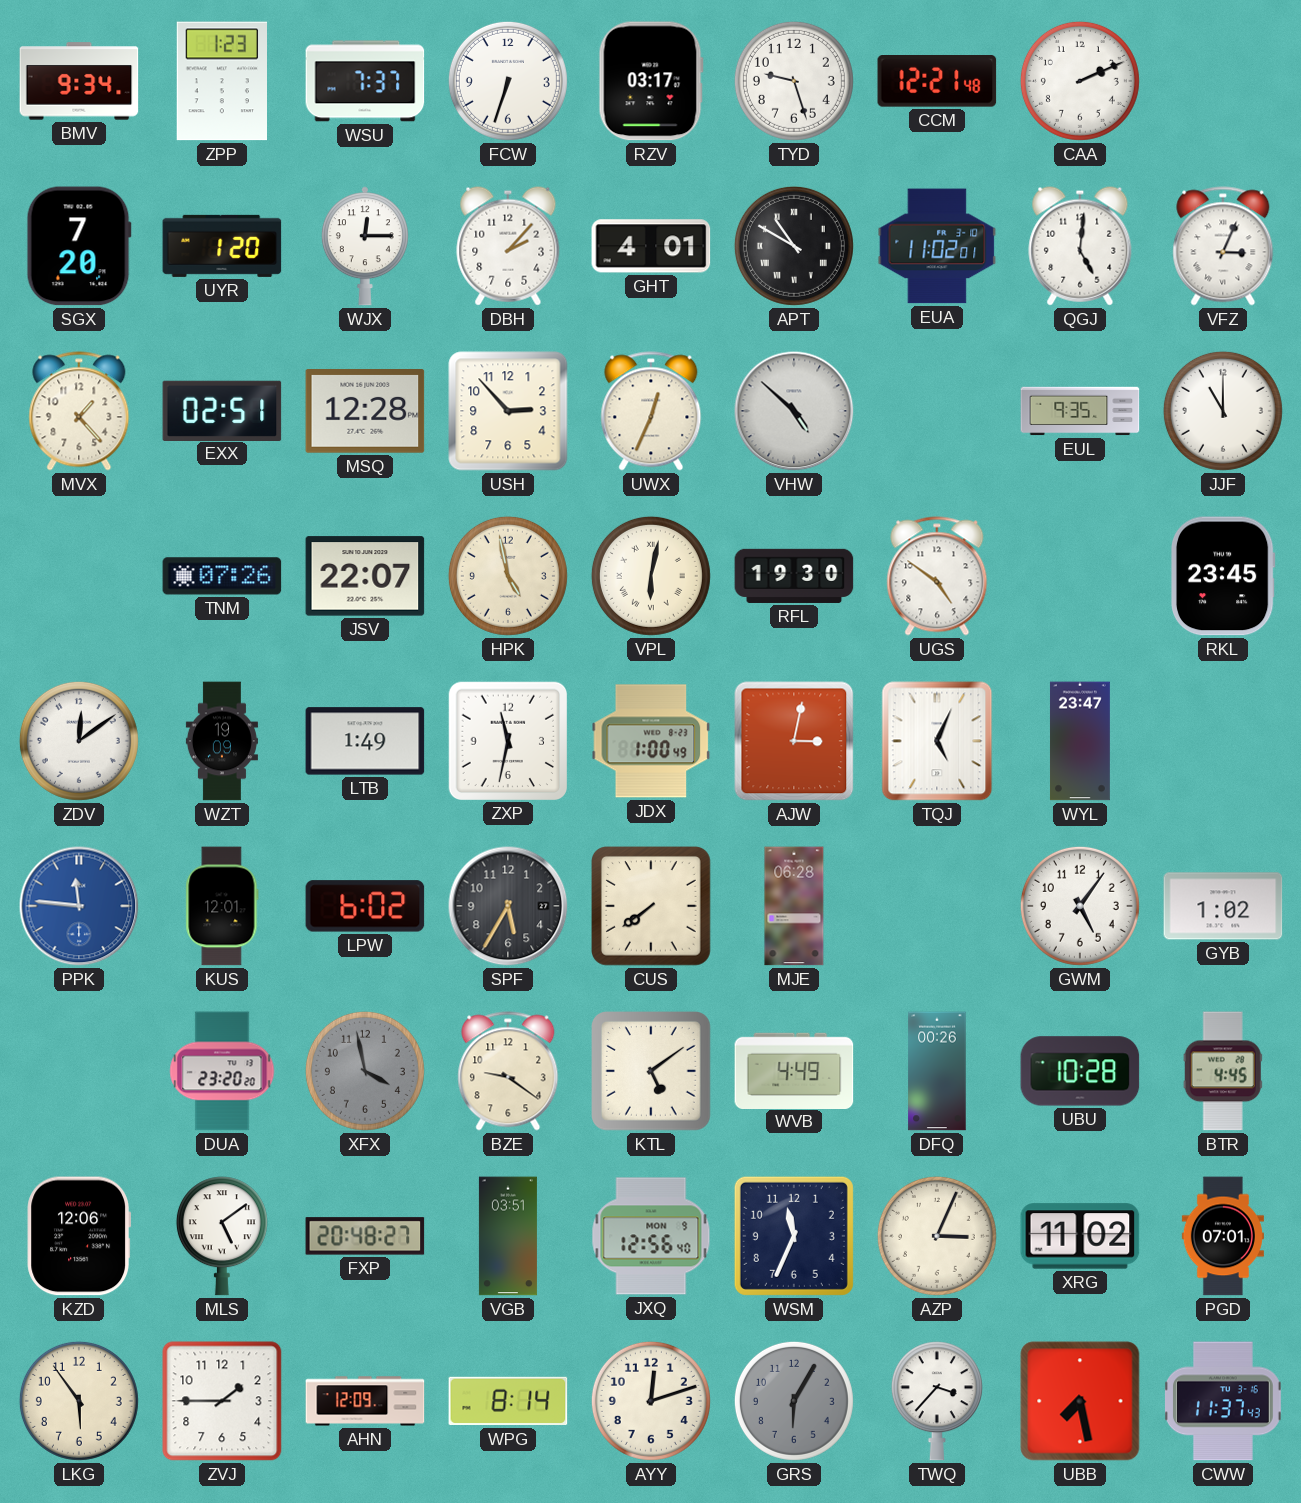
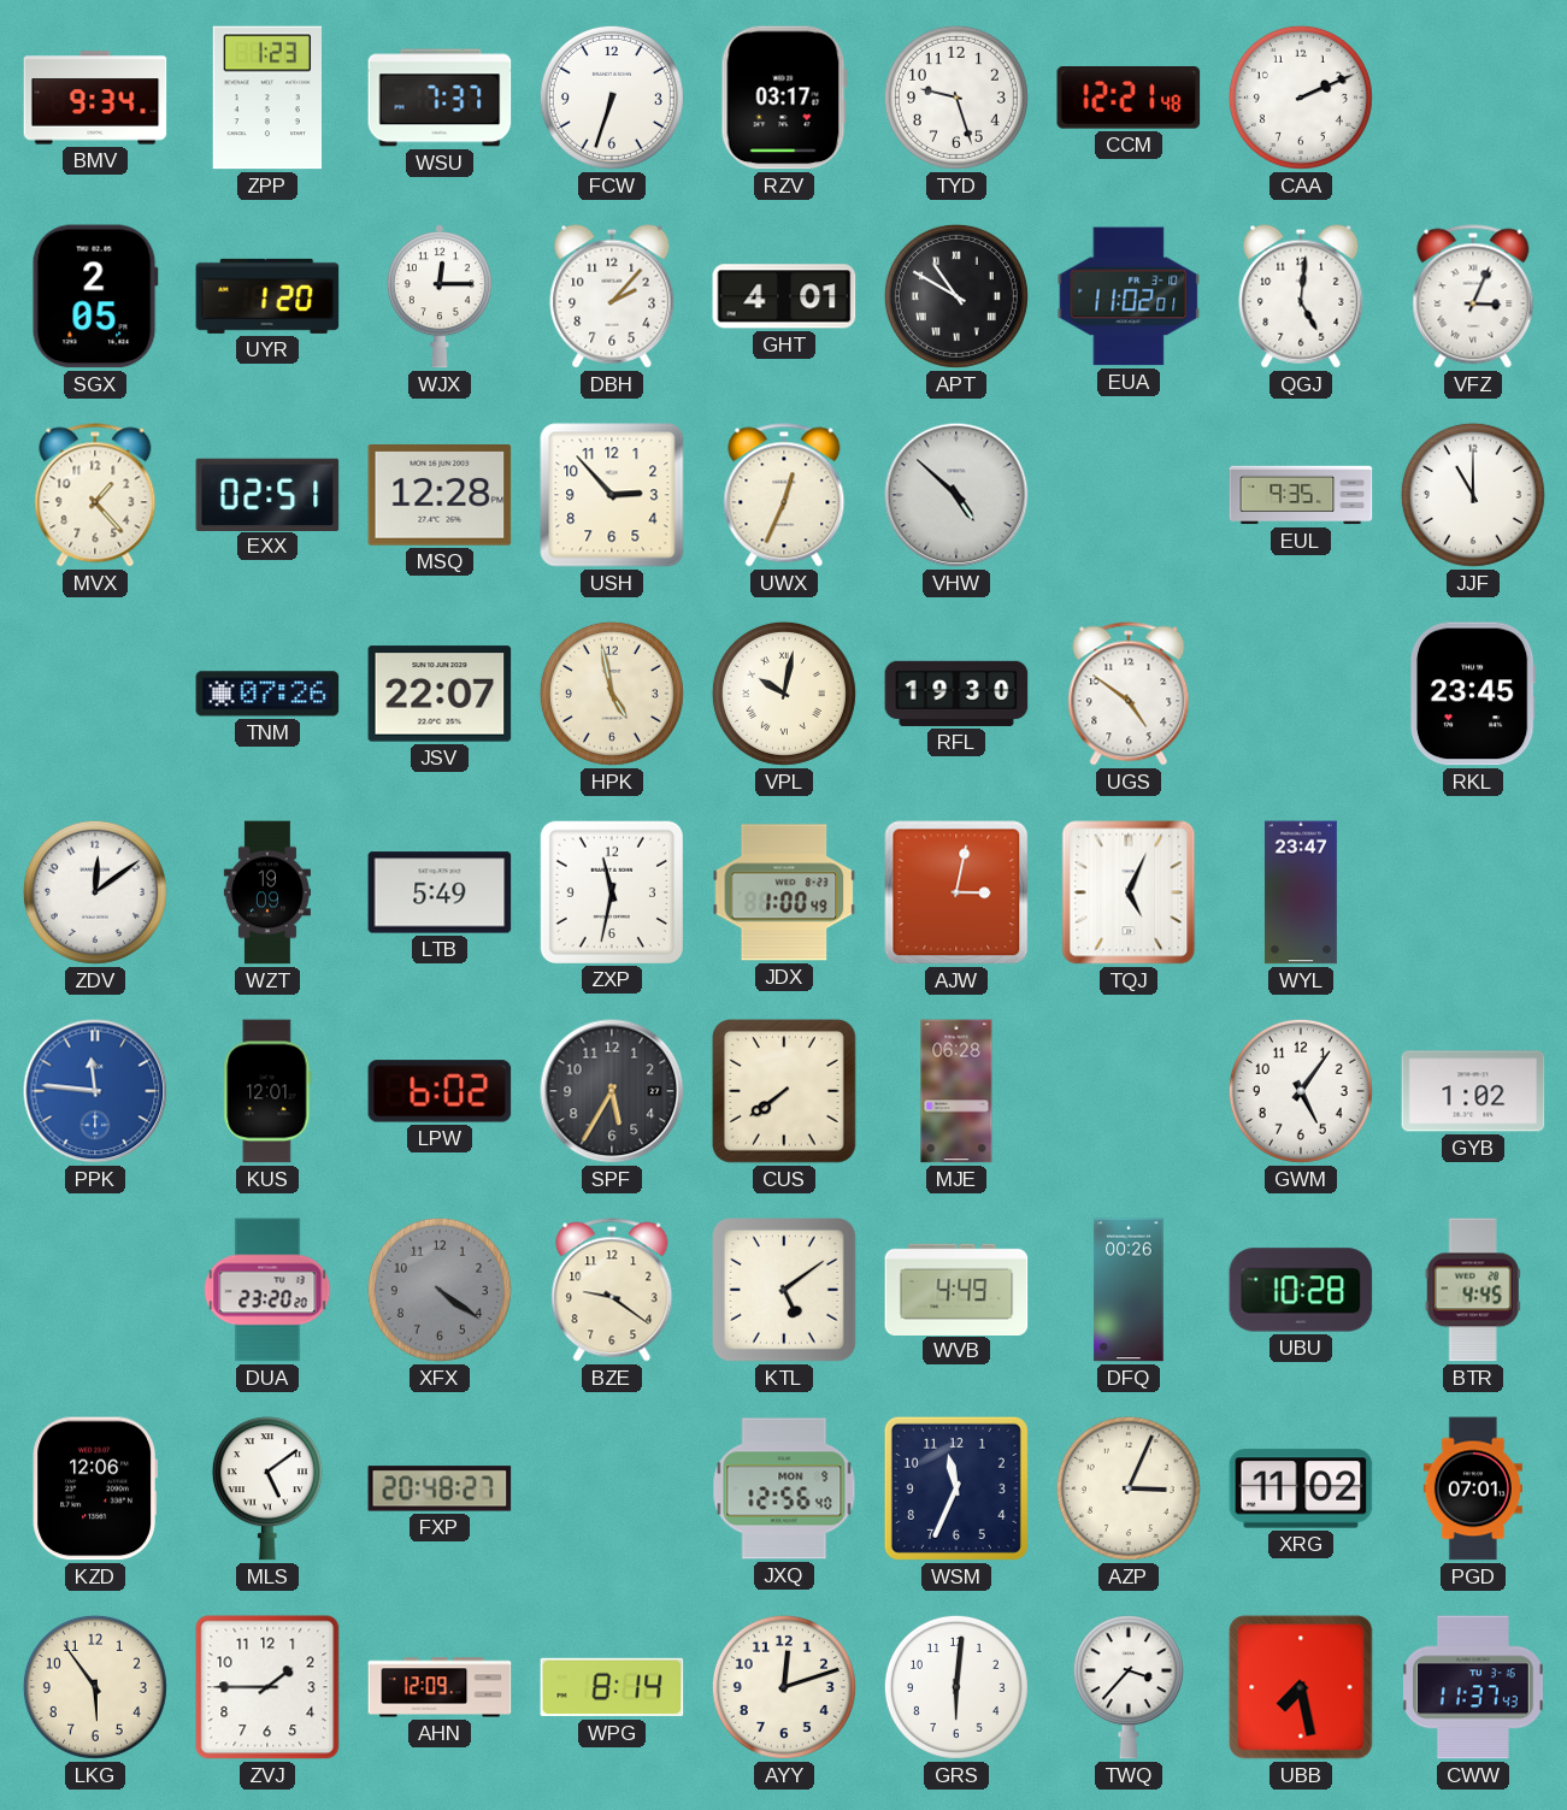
SGX: 7:20 -> 2:05 (95, 296)
VPL: 6:02 -> 10:02 (784, 694)
LTB: 1:49 -> 5:49 (440, 892)
XFX: 3:58 -> 4:21 (440, 1290)
VGB: 03:51 -> none (508, 1236)
GRS: 6:05 -> 6:01 (956, 1687)
GRS dial: grey -> white (956, 1687)
